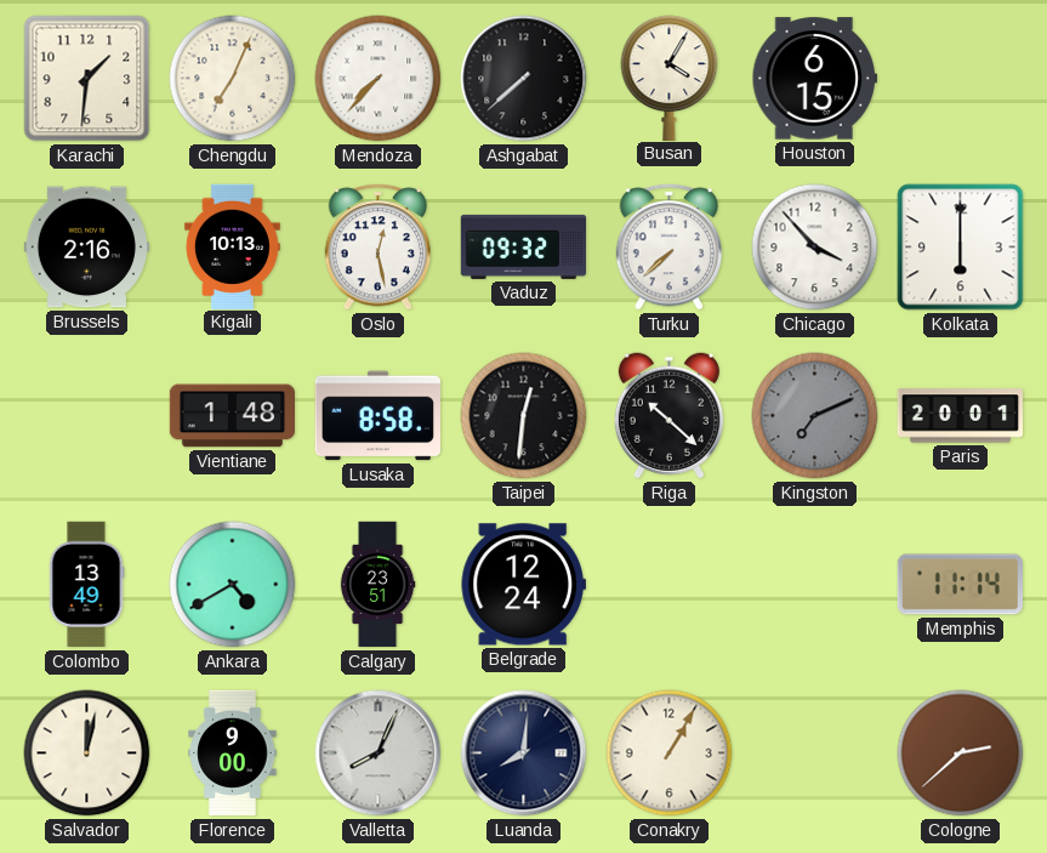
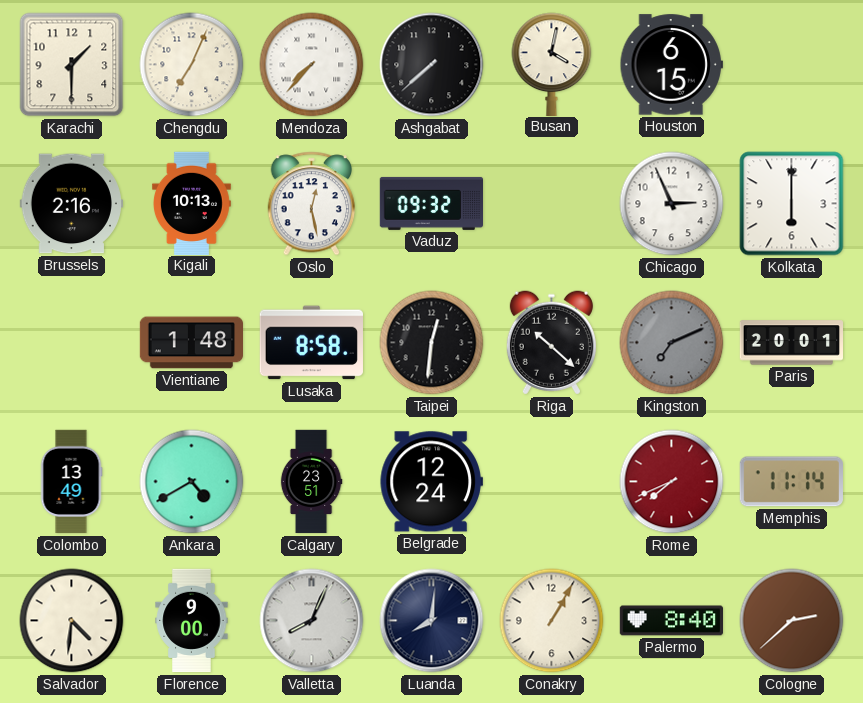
Karachi: 1:31 -> 1:30 (72, 65)
Busan: 4:05 -> 4:02 (552, 64)
Turku: 7:38 -> none (670, 248)
Chicago: 3:53 -> 2:56 (672, 204)
Rome: none -> 7:41 (672, 482)
Salvador: 12:02 -> 4:31 (72, 621)
Palermo: none -> 8:40 (671, 621)
